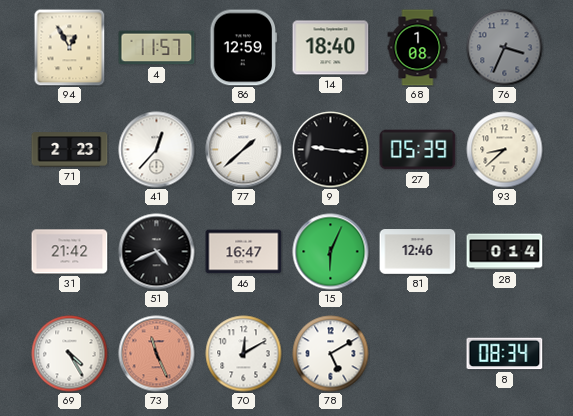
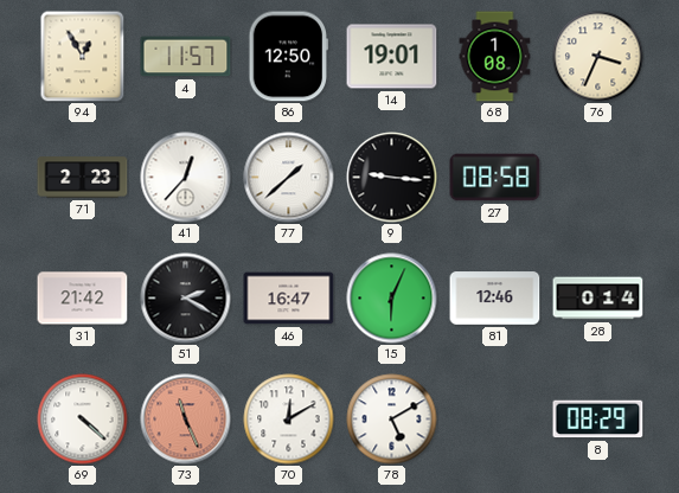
86: 12:59 -> 12:50 (289, 57)
14: 18:40 -> 19:01 (392, 57)
76 dial: grey -> cream (598, 57)
27: 05:39 -> 08:58 (495, 178)
93: 8:38 -> none (505, 150)
51: 4:41 -> 2:20 (186, 299)
69: 4:25 -> 4:22 (83, 420)
8: 08:34 -> 08:29 (598, 420)
